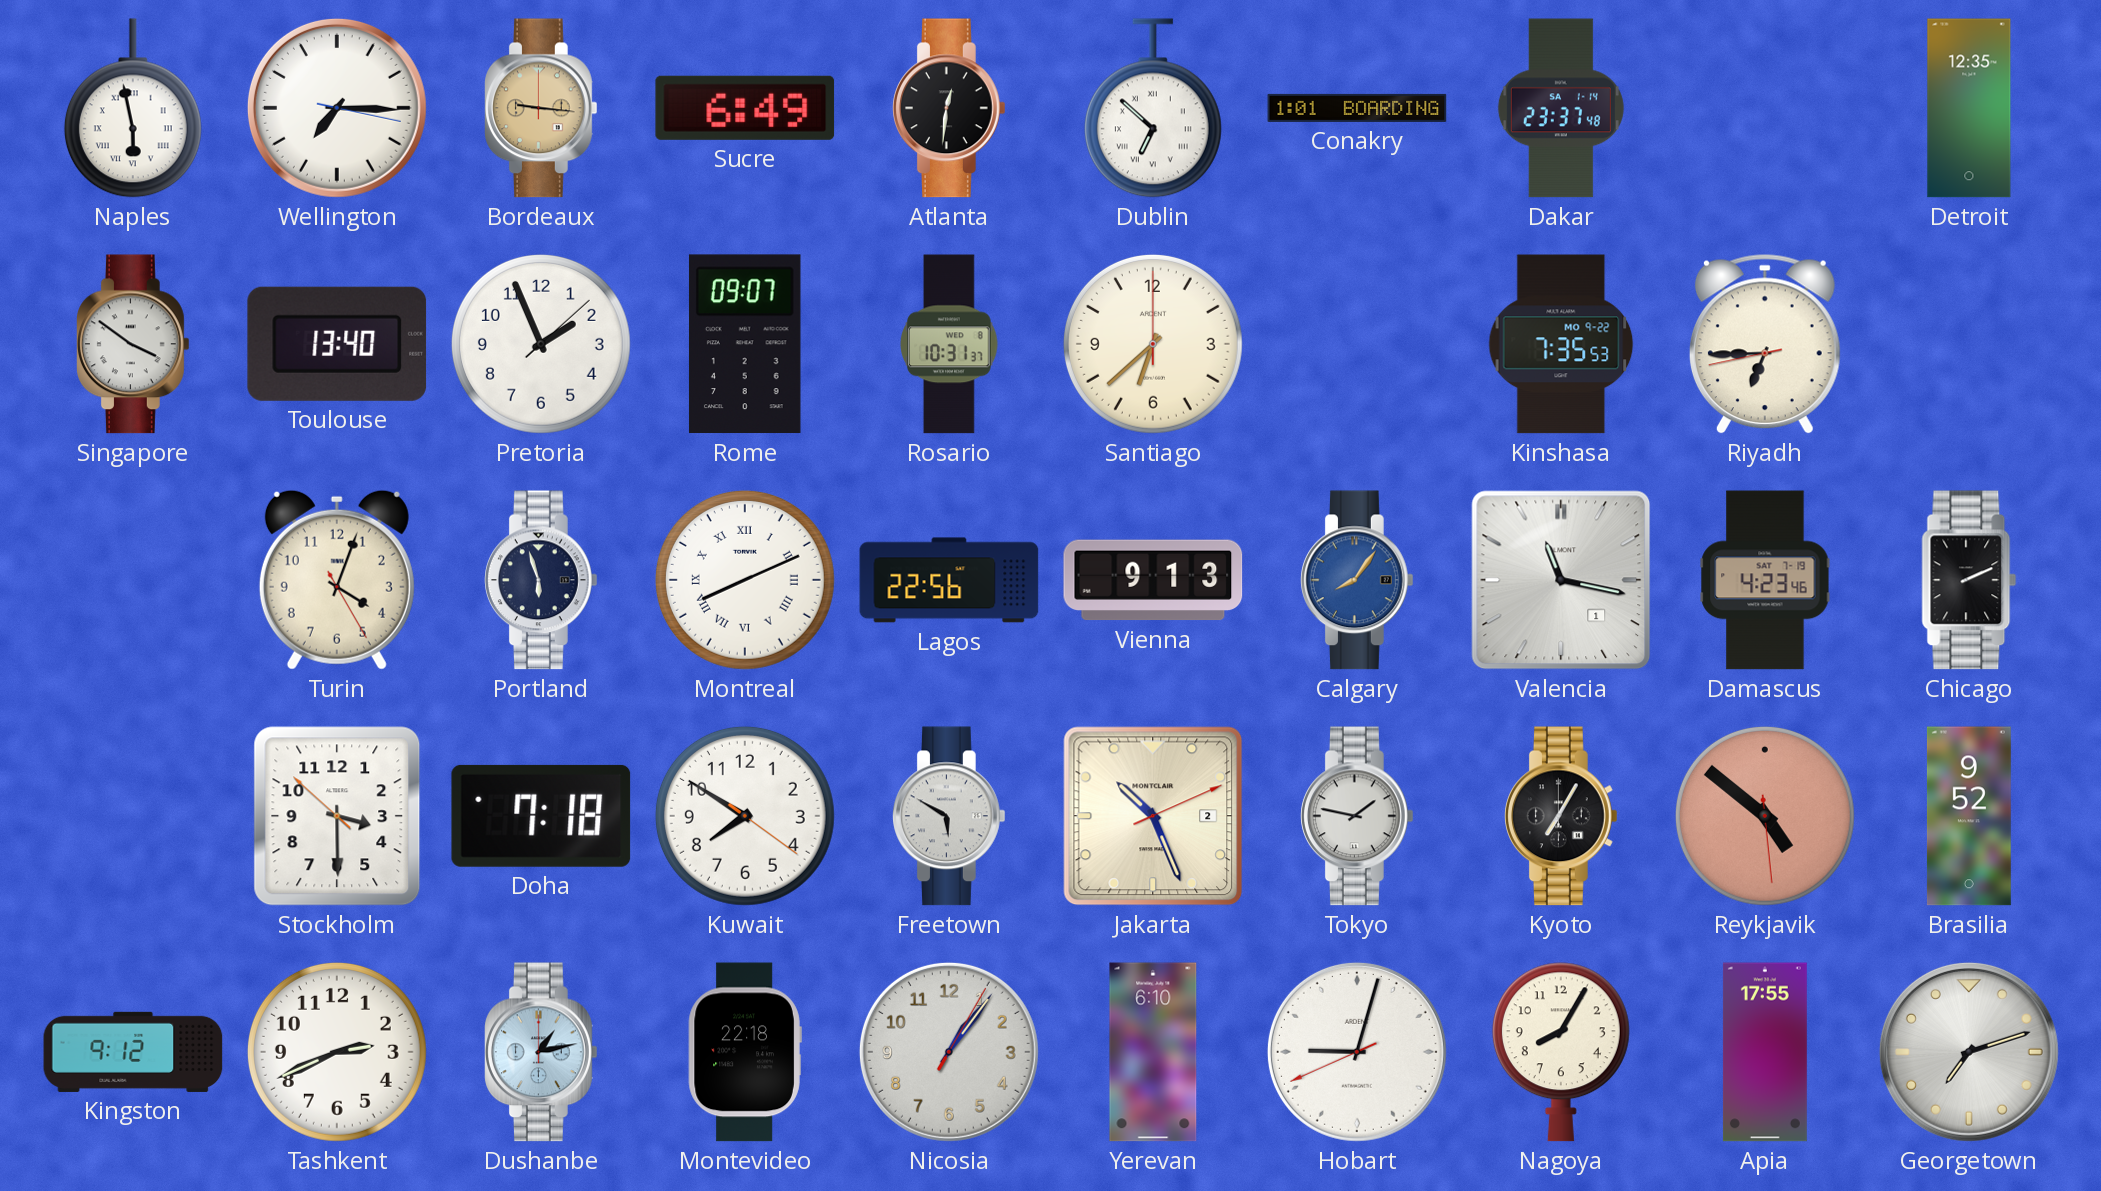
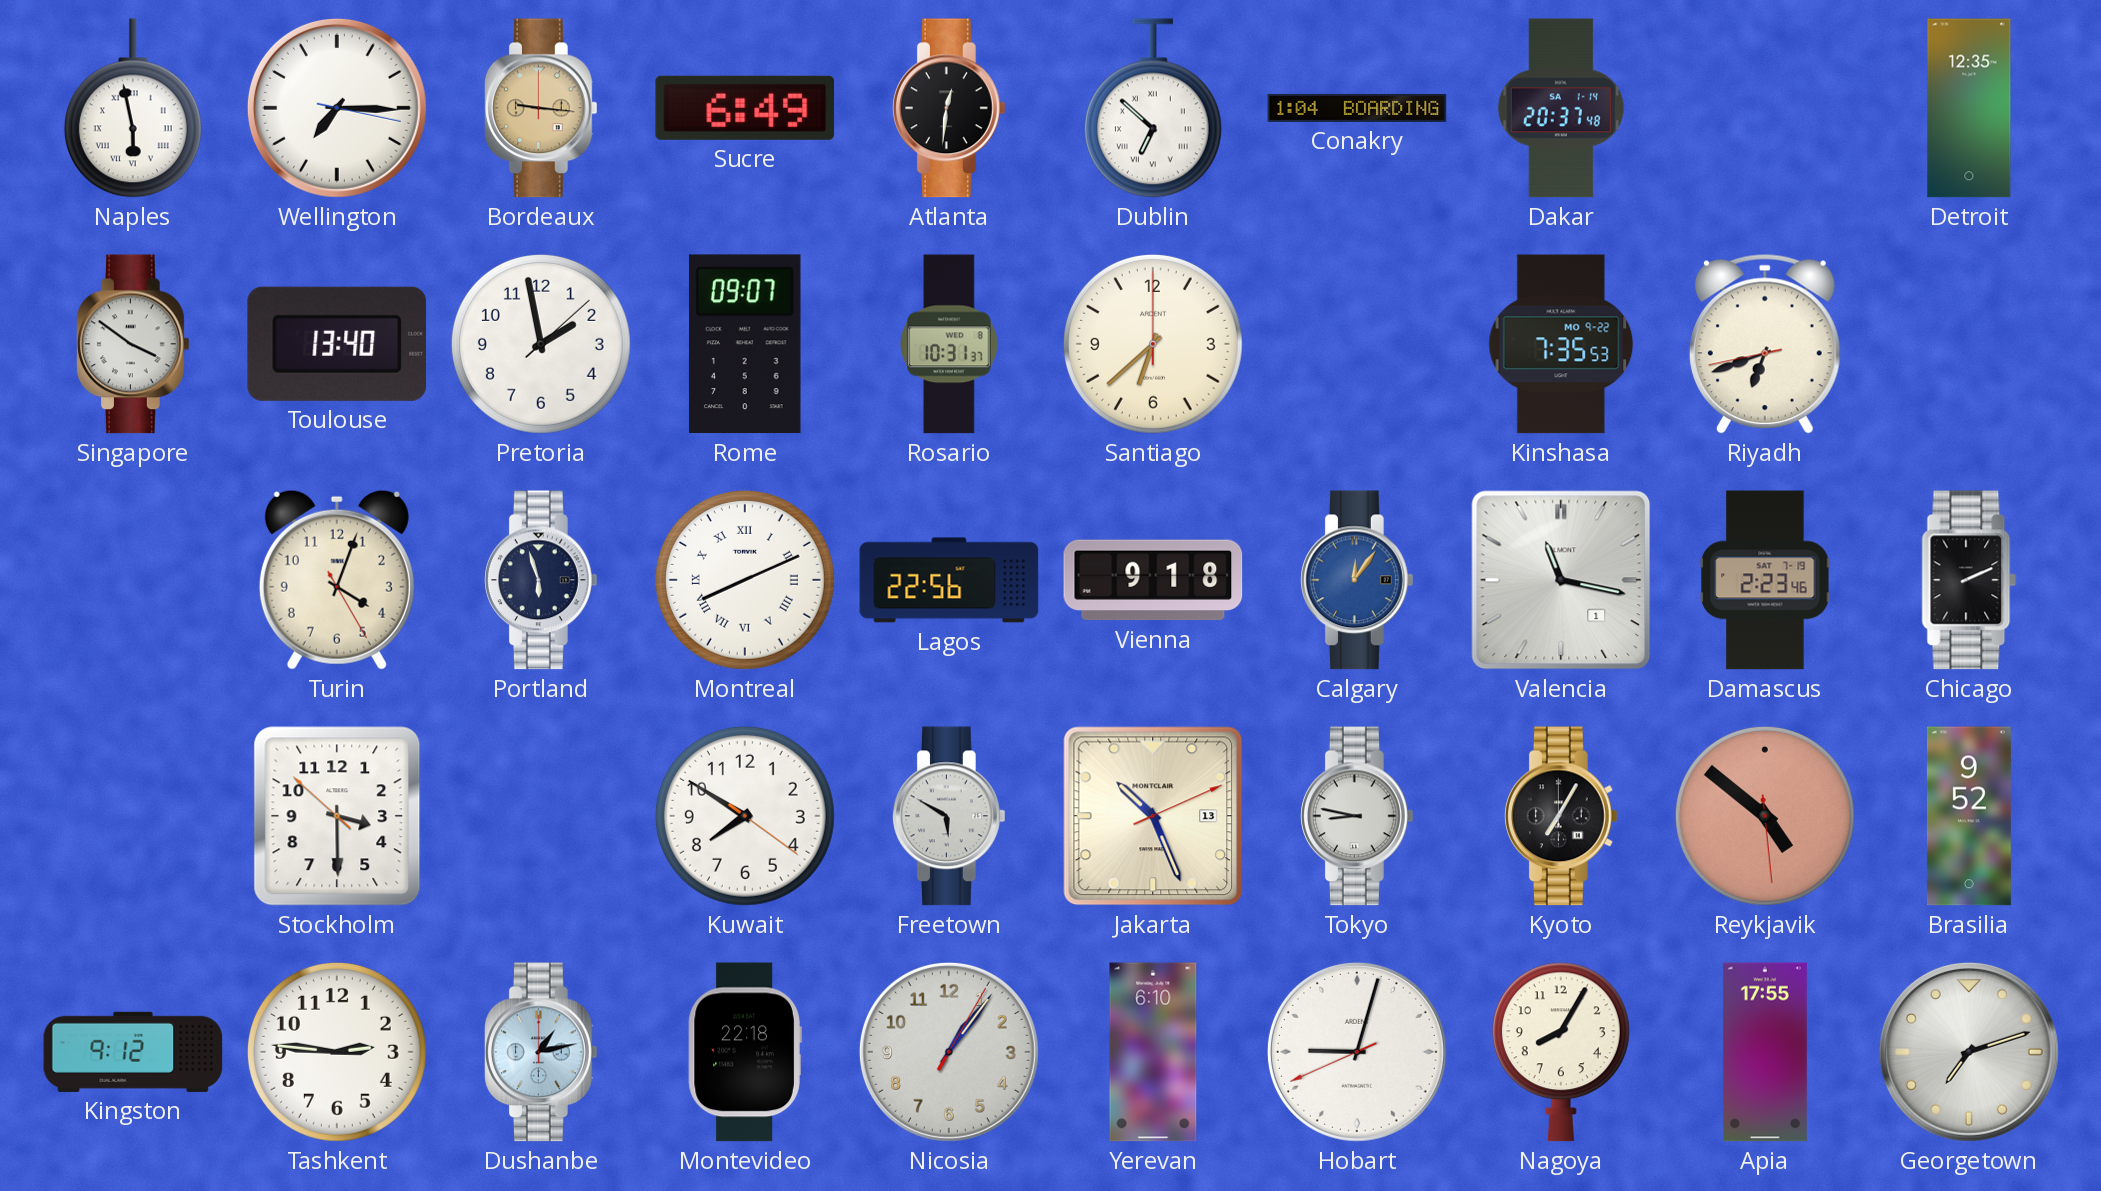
Conakry: 1:01 -> 1:04 (1357, 108)
Dakar: 23:37 -> 20:37 (1561, 108)
Pretoria: 1:56 -> 1:58 (541, 344)
Riyadh: 6:44 -> 6:41 (1765, 344)
Vienna: 9:13 -> 9:18 (1153, 580)
Calgary: 8:06 -> 12:06 (1358, 580)
Damascus: 4:23 -> 2:23 (1765, 580)
Doha: 7:18 -> none (541, 816)
Jakarta date: 2 -> 13 (1153, 816)
Tokyo: 1:47 -> 8:47 (1358, 816)
Tashkent: 2:41 -> 2:46 (337, 1052)
